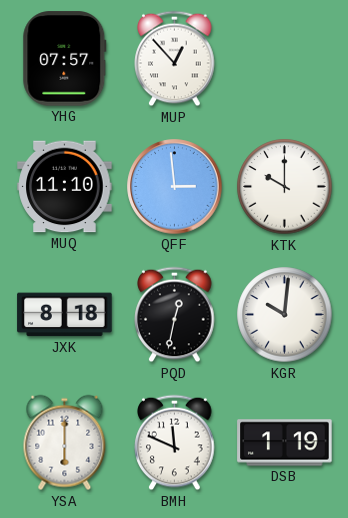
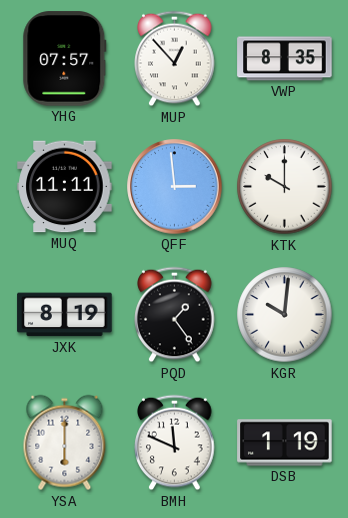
VWP: none -> 8:35 (285, 59)
MUQ: 11:10 -> 11:11 (65, 187)
JXK: 8:18 -> 8:19 (65, 315)
PQD: 12:32 -> 1:24 (175, 315)
